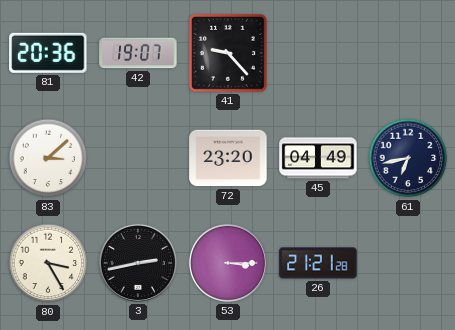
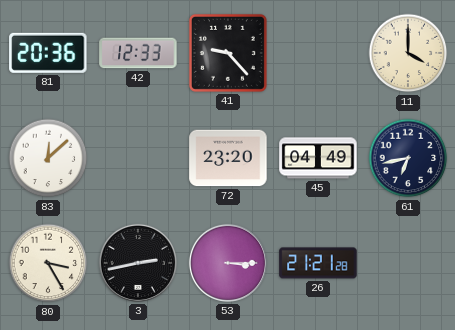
42: 19:07 -> 12:33 (138, 53)
11: none -> 4:00 (408, 53)
83: 3:08 -> 12:08 (48, 158)
